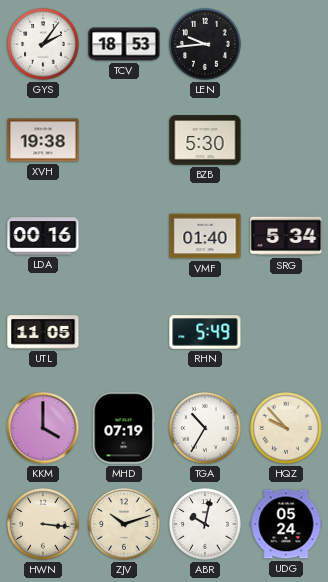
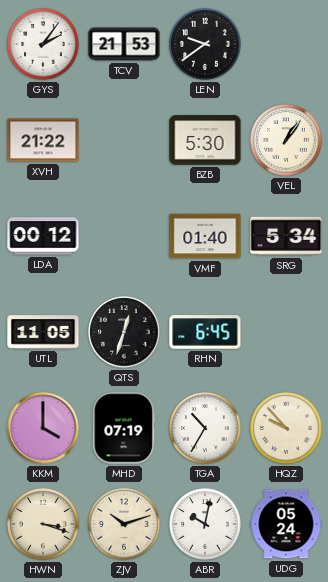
TCV: 18:53 -> 21:53 (124, 44)
LEN: 9:44 -> 9:39 (205, 44)
XVH: 19:38 -> 21:22 (43, 140)
VEL: none -> 1:06 (286, 140)
LDA: 00:16 -> 00:12 (43, 236)
QTS: none -> 12:33 (124, 332)
RHN: 5:49 -> 6:45 (205, 332)
HWN: 3:16 -> 3:18 (43, 524)
